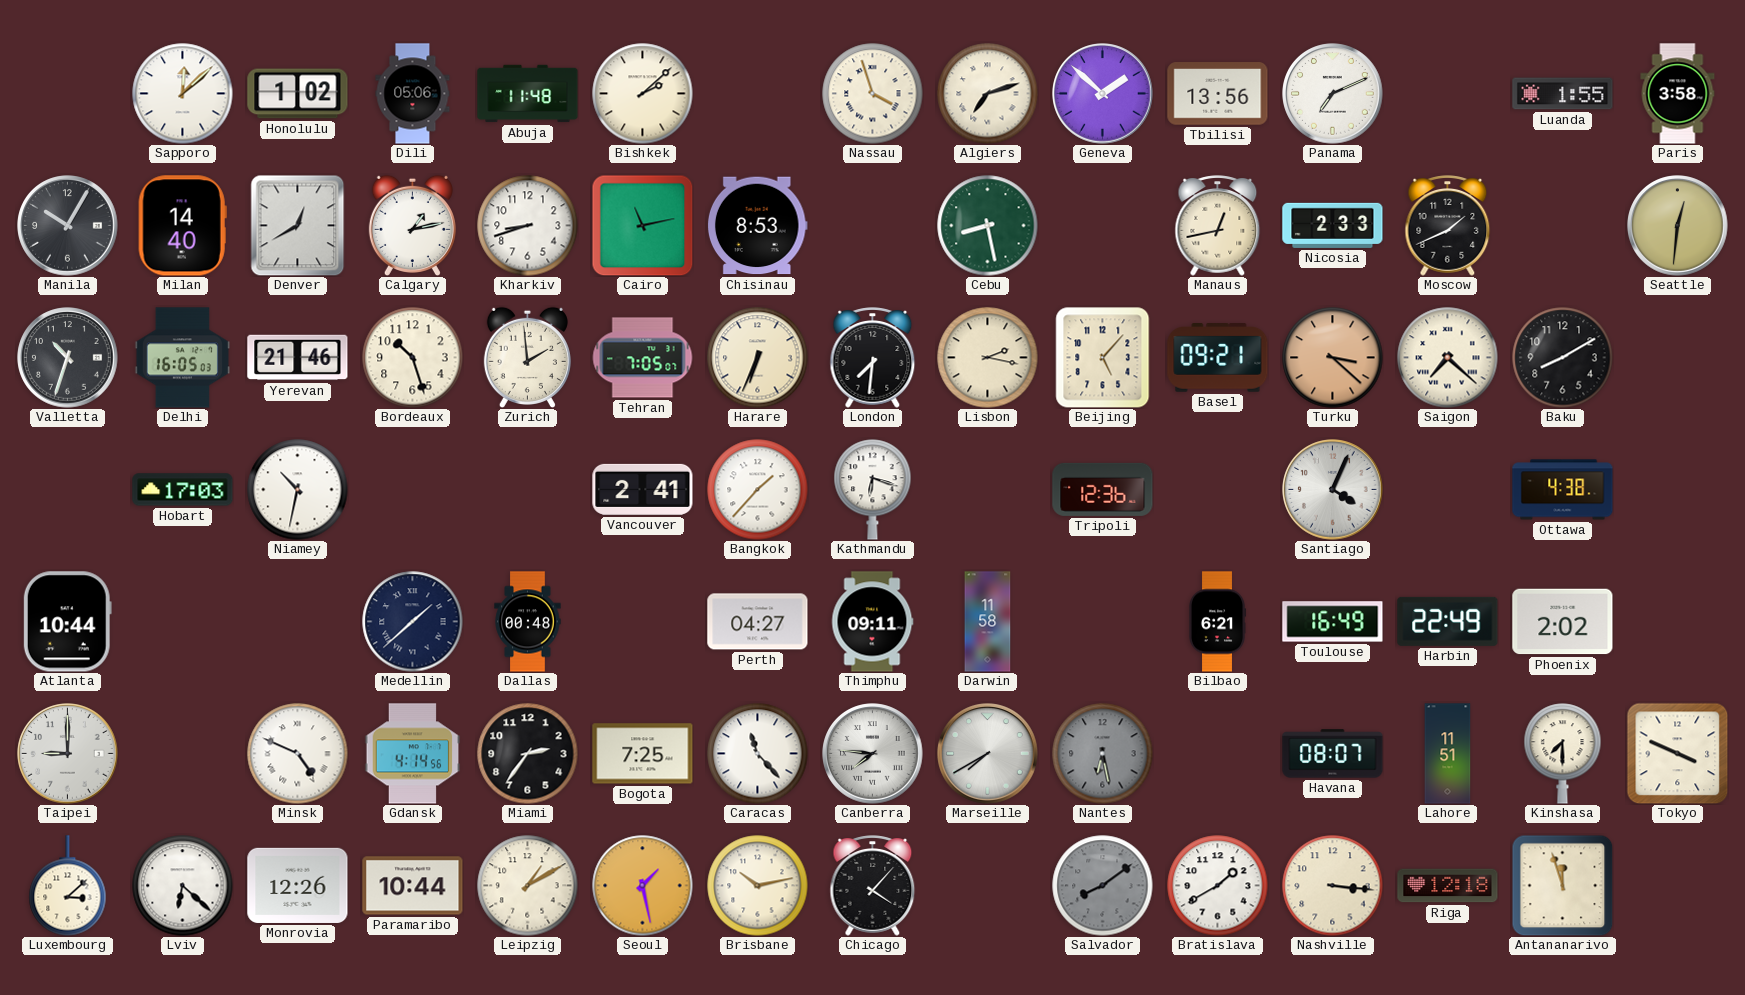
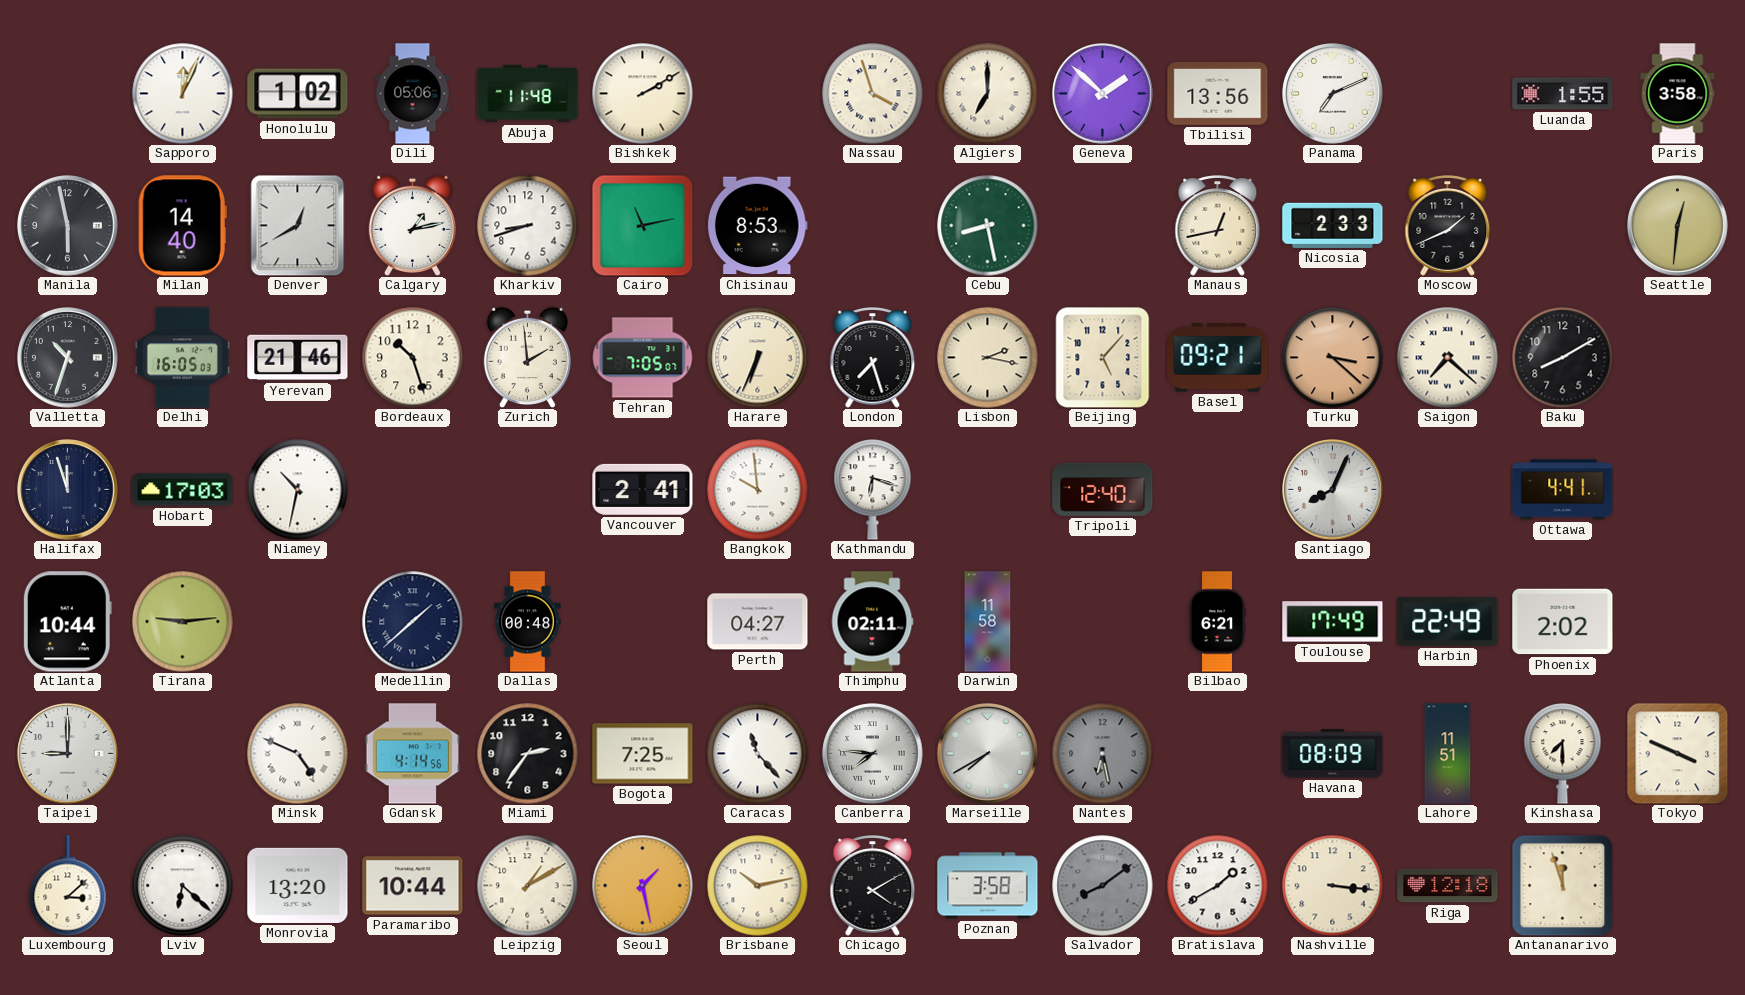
Sapporo: 12:08 -> 12:04 (183, 94)
Bishkek: 2:08 -> 2:10 (643, 94)
Algiers: 7:12 -> 7:00 (988, 94)
Manila: 10:05 -> 5:58 (68, 226)
London: 7:31 -> 7:27 (873, 358)
Halifax: none -> 11:57 (68, 490)
Bangkok: 1:37 -> 9:59 (758, 490)
Tripoli: 12:36 -> 12:40 (1103, 489)
Santiago: 4:04 -> 8:04 (1333, 490)
Ottawa: 4:38 -> 4:41 (1563, 490)
Tirana: none -> 9:14 (183, 622)
Thimphu: 09:11 -> 02:11 (872, 622)
Toulouse: 16:49 -> 17:49 (1333, 622)
Havana: 08:07 -> 08:09 (1333, 754)
Monrovia: 12:26 -> 13:20 (298, 885)
Chicago: 4:07 -> 4:10 (873, 886)
Poznan: none -> 3:58 (988, 886)
